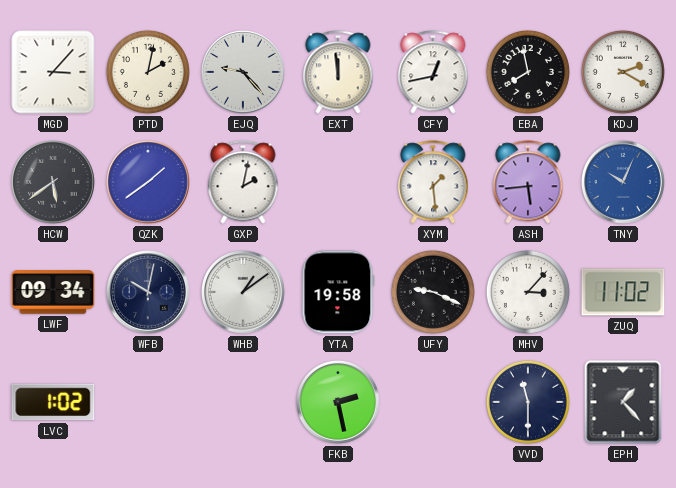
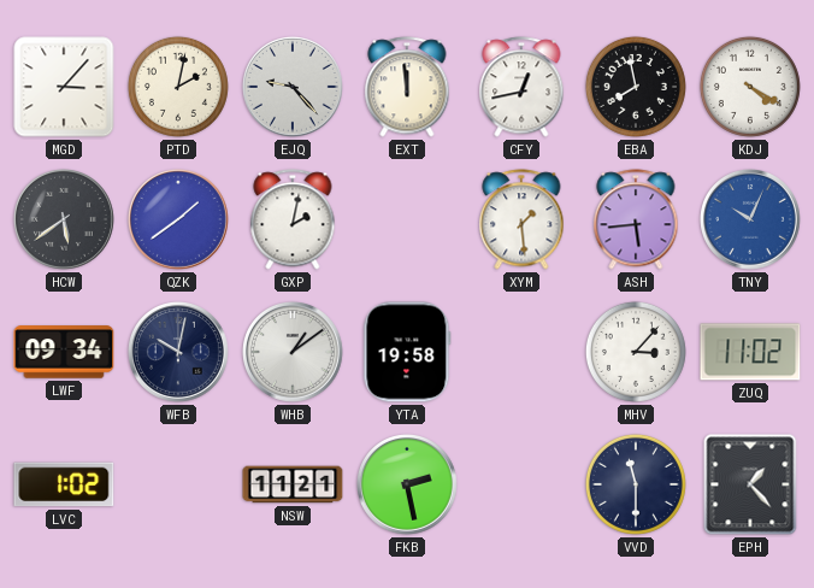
KDJ: 2:20 -> 4:20 (750, 87)
UFY: 9:19 -> none (433, 292)
NSW: none -> 11:21 (293, 484)
